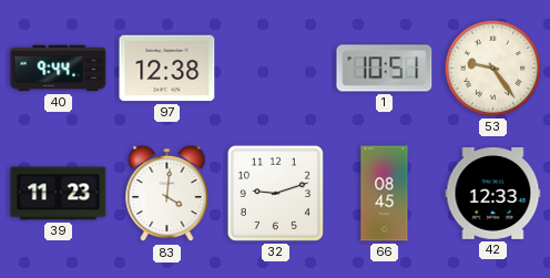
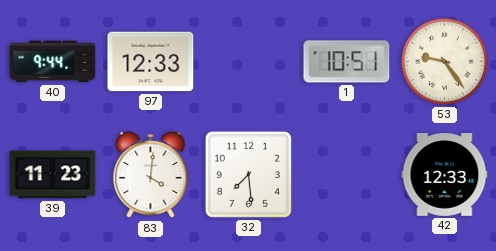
97: 12:38 -> 12:33 (151, 62)
32: 9:12 -> 7:29 (248, 174)
66: 08:45 -> none (385, 194)
